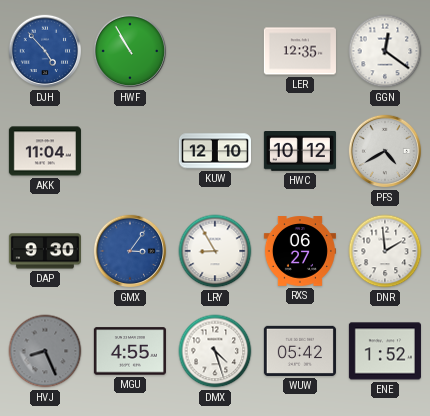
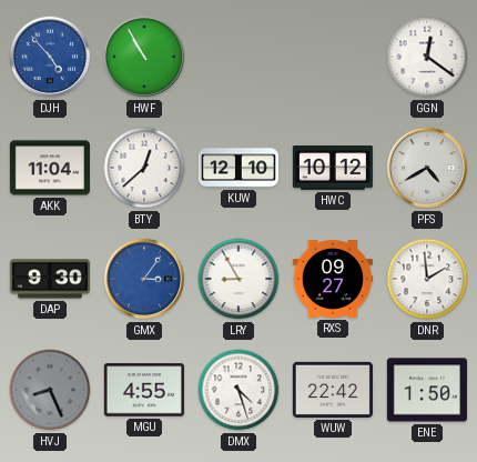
LER: 12:35 -> none (300, 51)
BTY: none -> 12:38 (144, 168)
RXS: 06:27 -> 09:27 (333, 279)
WUW: 05:42 -> 22:42 (333, 390)
ENE: 1:52 -> 1:50 (427, 390)
